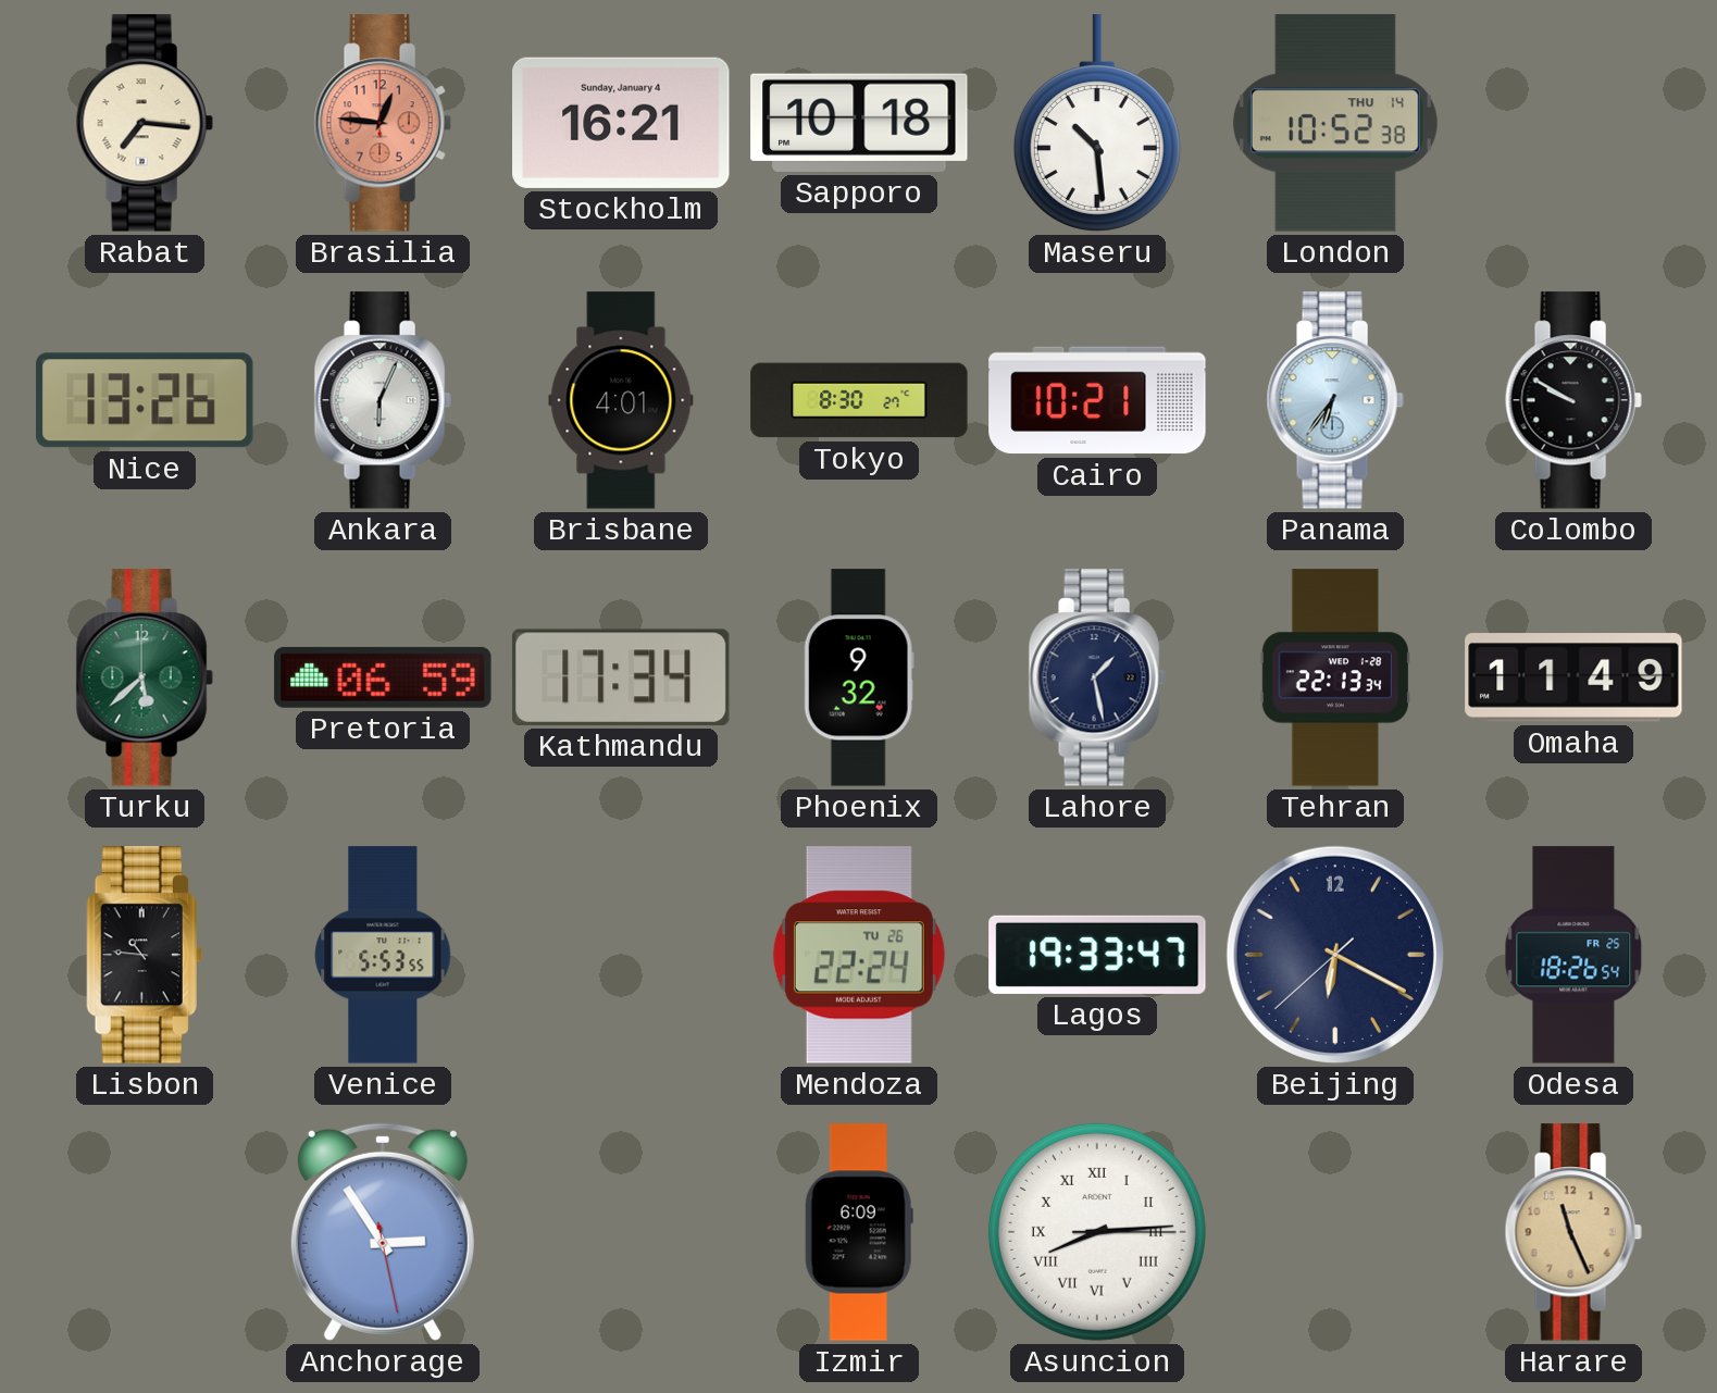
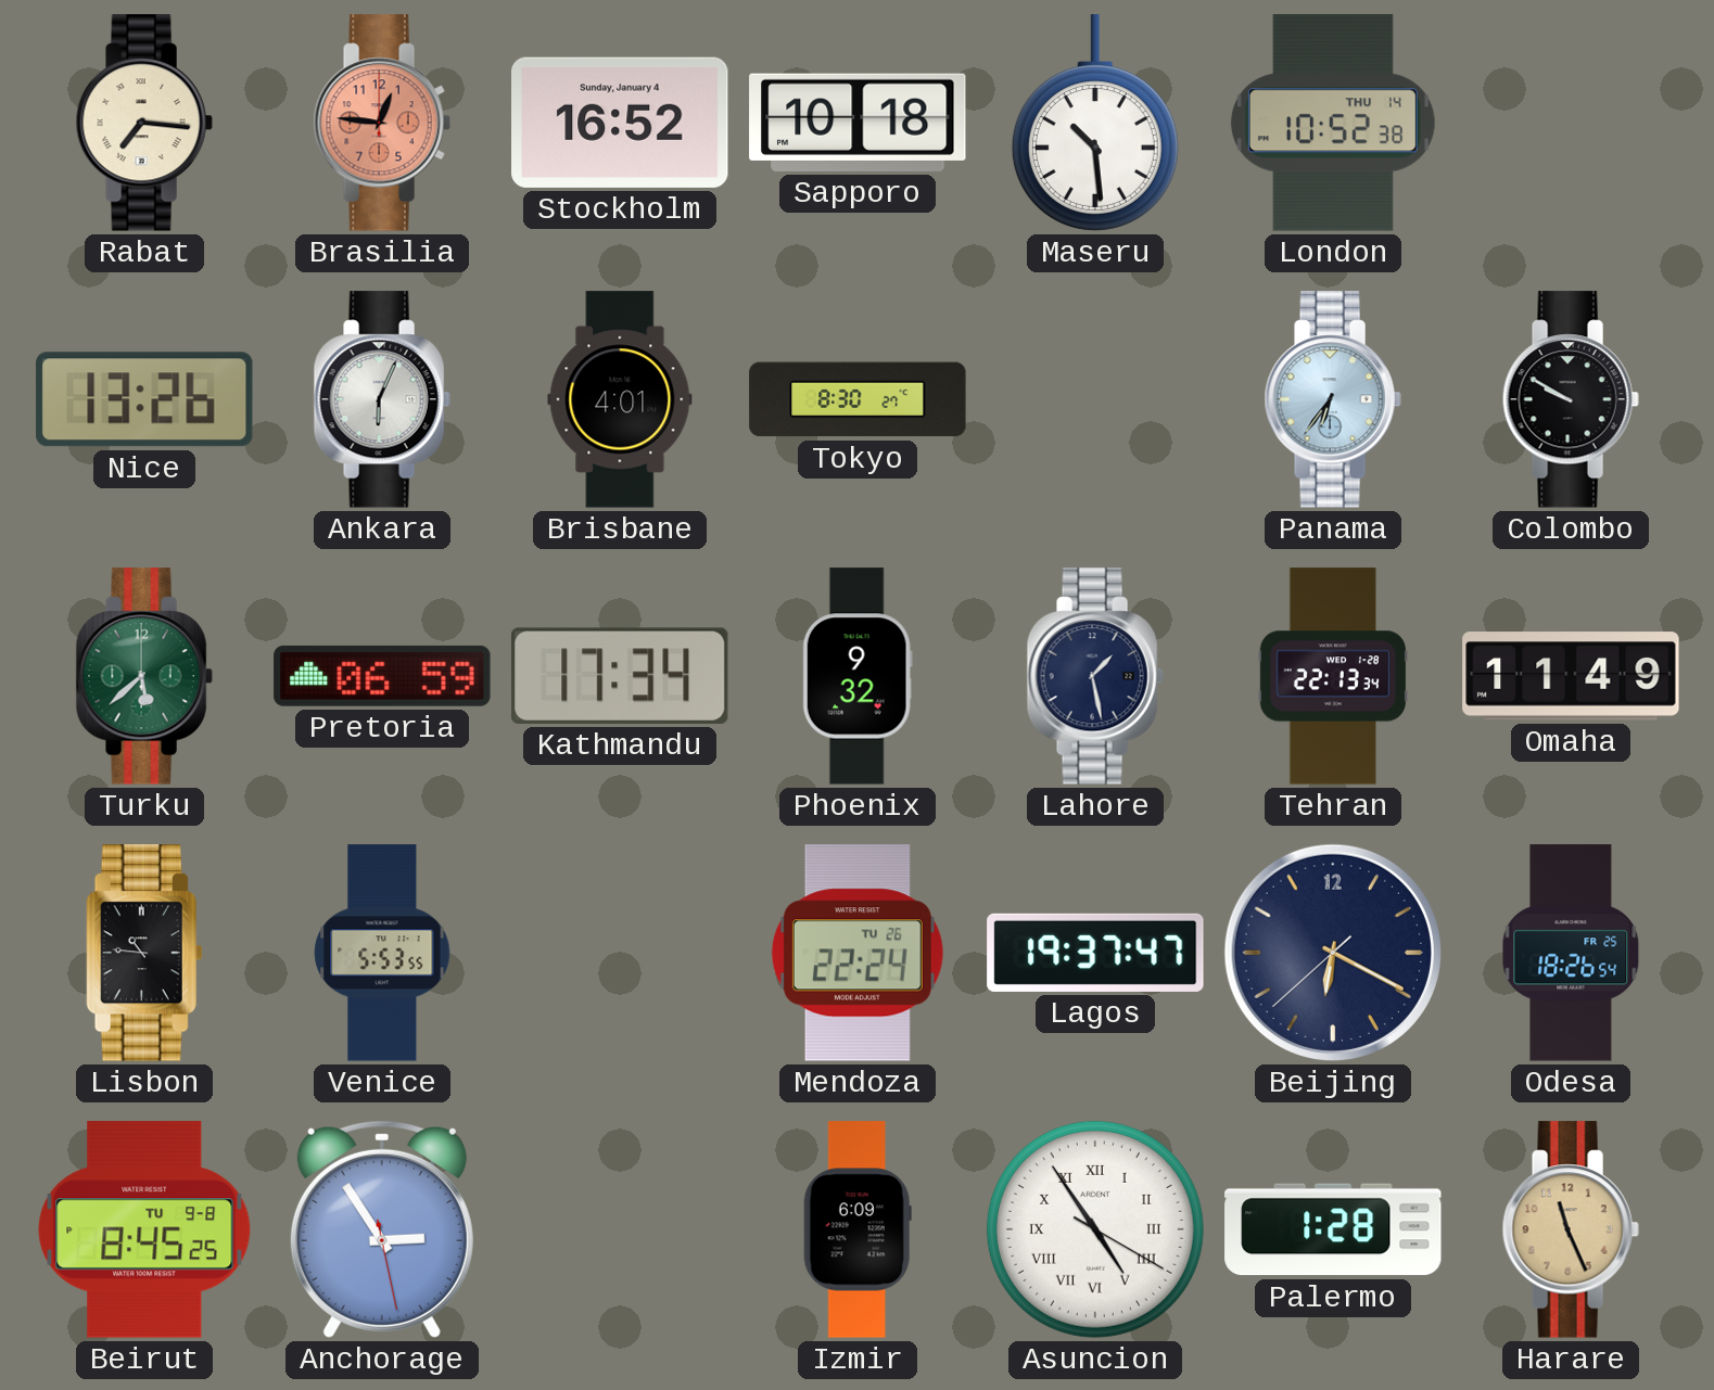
Stockholm: 16:21 -> 16:52 (620, 123)
Cairo: 10:21 -> none (1097, 400)
Lagos: 19:33 -> 19:37 (1095, 953)
Beirut: none -> 8:45 (144, 1229)
Asuncion: 8:14 -> 4:54 (1095, 1229)
Palermo: none -> 1:28 (1333, 1229)
